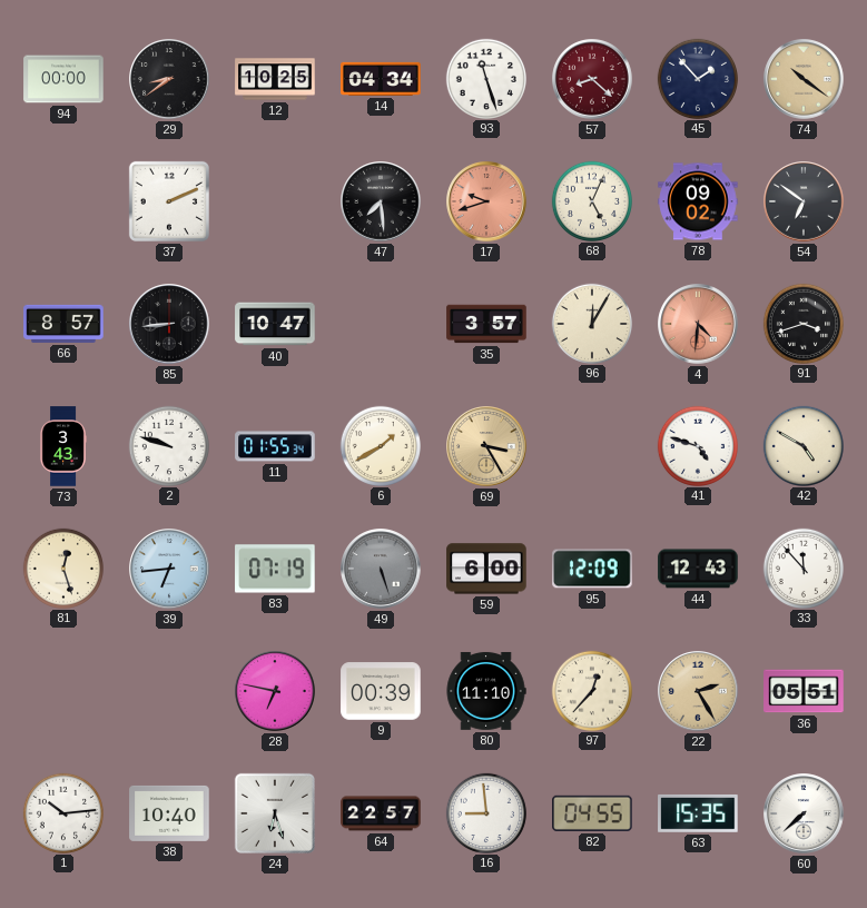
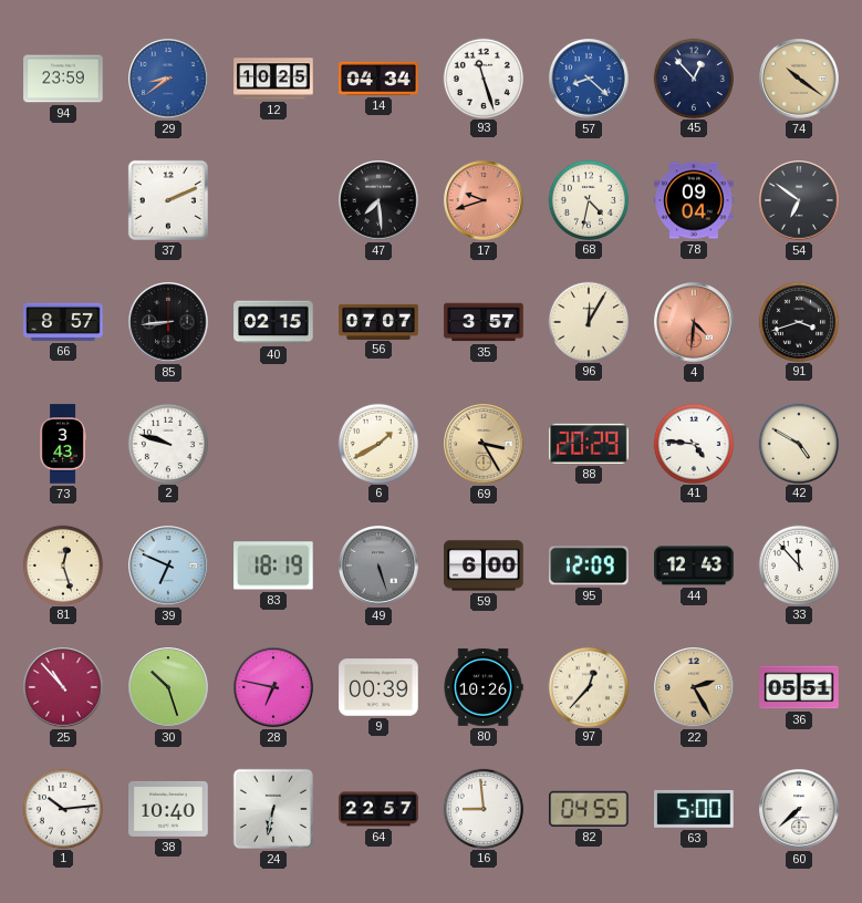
94: 00:00 -> 23:59 (63, 79)
29 dial: black -> blue (168, 79)
57 dial: burgundy -> blue (589, 79)
45: 1:53 -> 12:53 (693, 77)
68: 5:04 -> 4:32 (588, 199)
78: 09:02 -> 09:04 (694, 200)
40: 10:47 -> 02:15 (273, 322)
56: none -> 07:07 (378, 321)
11: 01:55 -> none (275, 446)
88: none -> 20:29 (589, 444)
41: 4:48 -> 4:46 (693, 443)
39: 6:44 -> 6:49 (168, 565)
83: 07:19 -> 18:19 (273, 565)
25: none -> 10:53 (63, 687)
30: none -> 10:27 (168, 687)
80: 11:10 -> 10:26 (484, 687)
24: 6:27 -> 6:32 (273, 809)
63: 15:35 -> 5:00 (694, 809)
